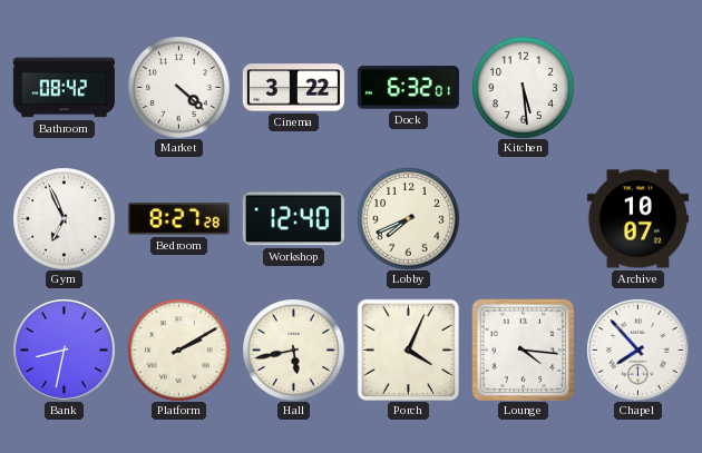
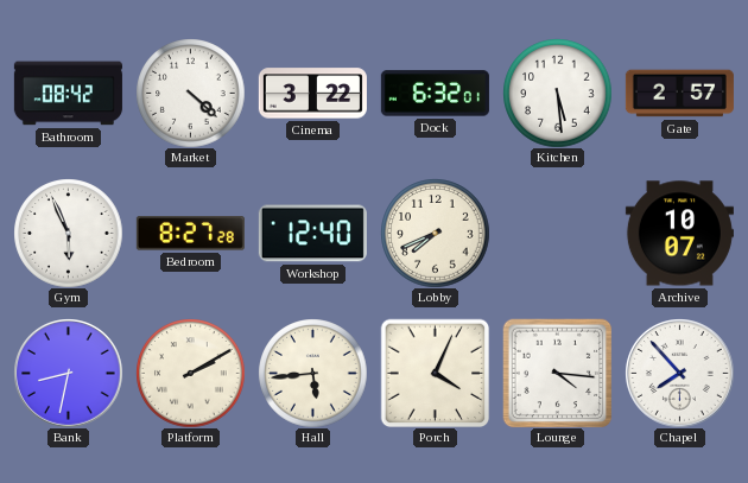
Gate: none -> 2:57 (679, 94)
Gym: 6:56 -> 5:56 (68, 233)
Hall: 5:43 -> 5:44 (312, 373)
